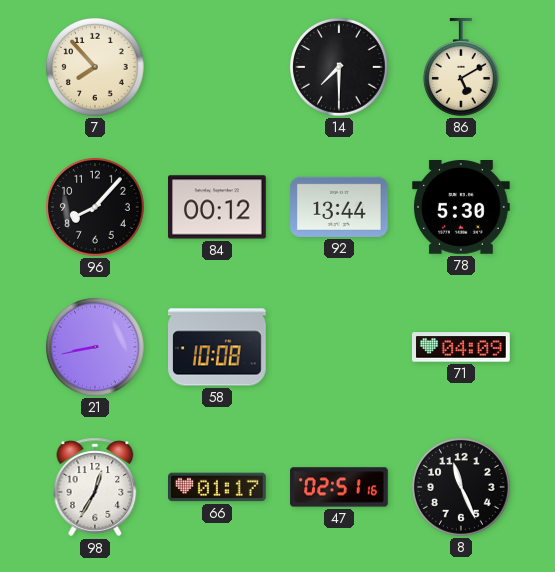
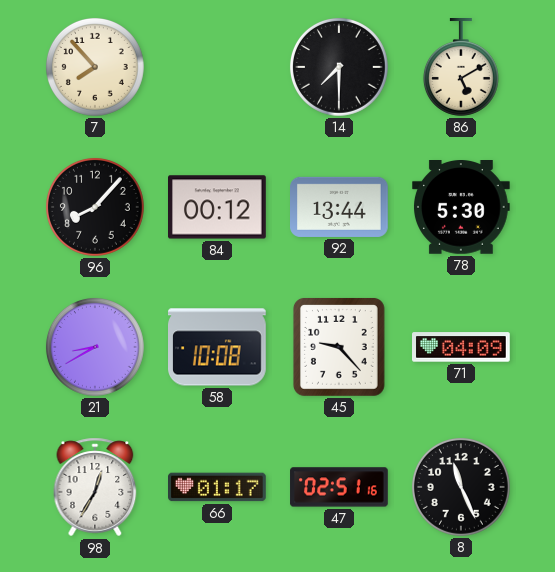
21: 8:43 -> 8:40 (95, 347)
45: none -> 9:23 (339, 347)
